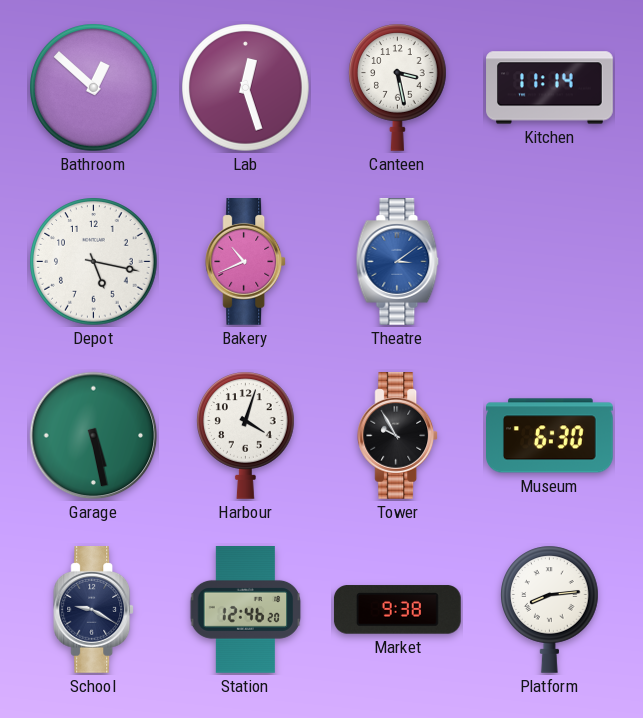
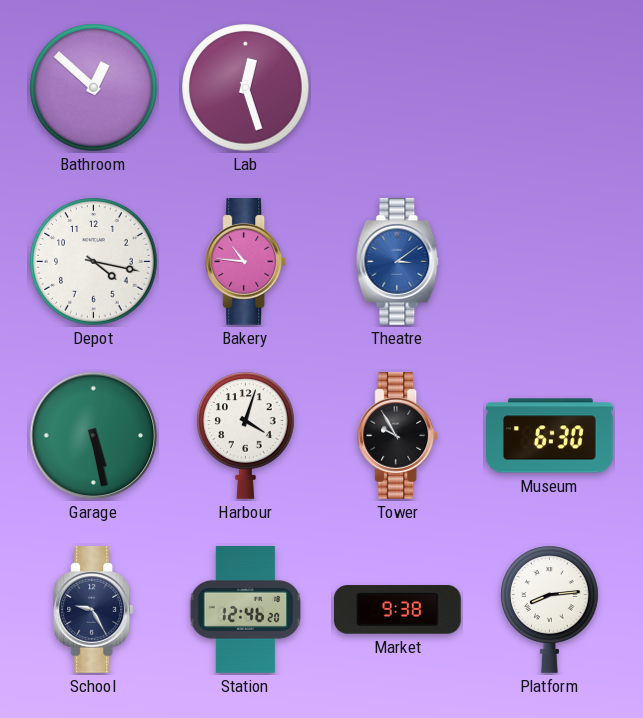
Canteen: 3:28 -> none (398, 87)
Kitchen: 11:14 -> none (550, 88)
Depot: 5:17 -> 4:17 (94, 262)
Bakery: 10:41 -> 10:46 (246, 262)
School: 9:20 -> 9:25 (94, 610)
